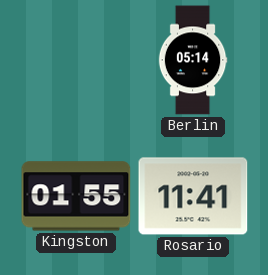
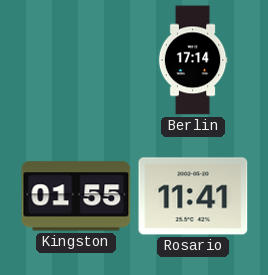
Berlin: 05:14 -> 17:14 (193, 60)
